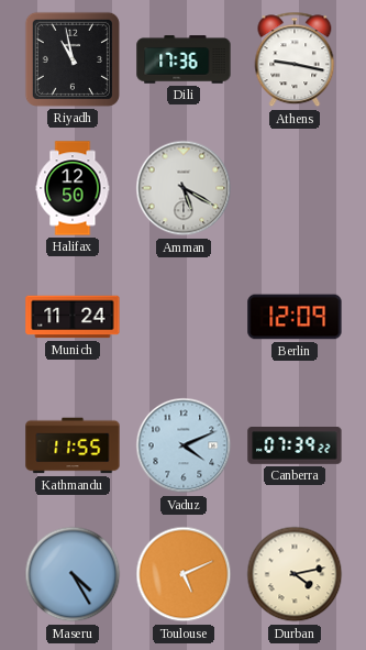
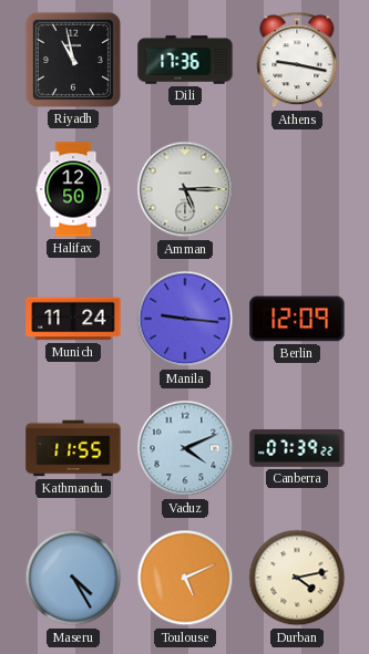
Amman: 5:20 -> 5:15 (185, 189)
Manila: none -> 9:16 (185, 319)
